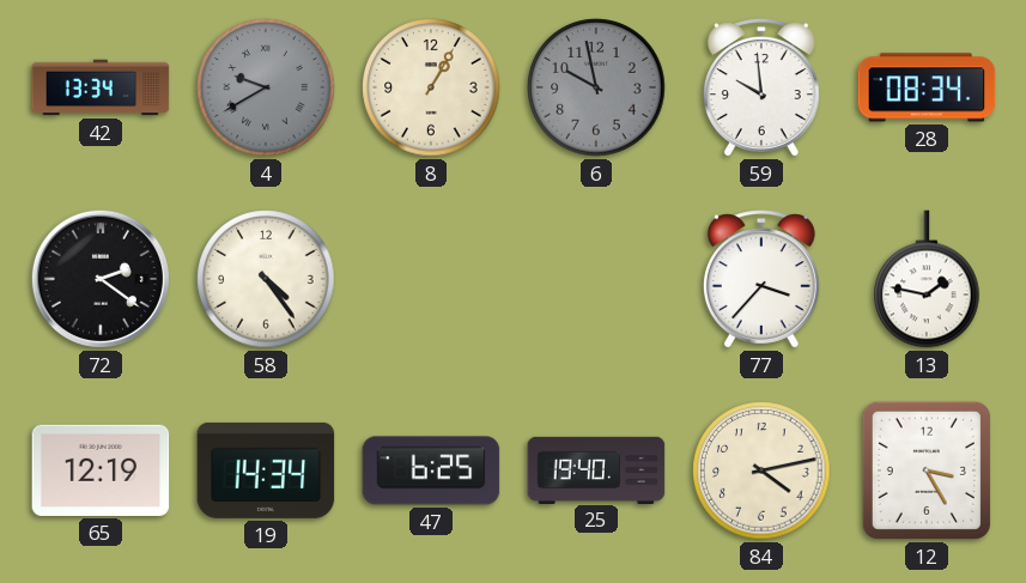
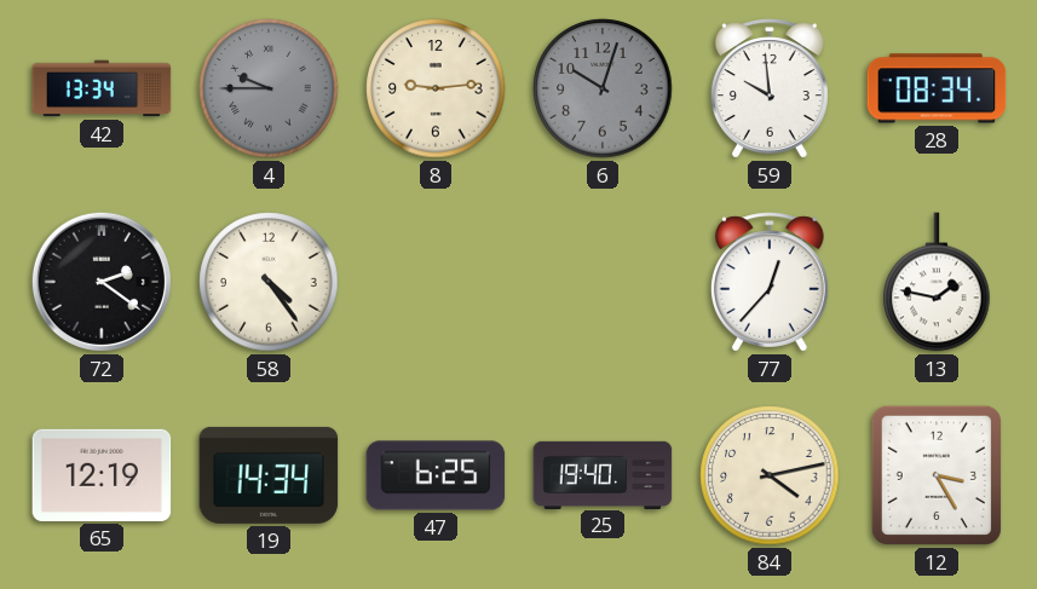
4: 9:40 -> 9:45 (269, 88)
8: 1:05 -> 9:14 (436, 88)
6: 9:58 -> 10:03 (603, 88)
77: 3:37 -> 12:37 (770, 282)
